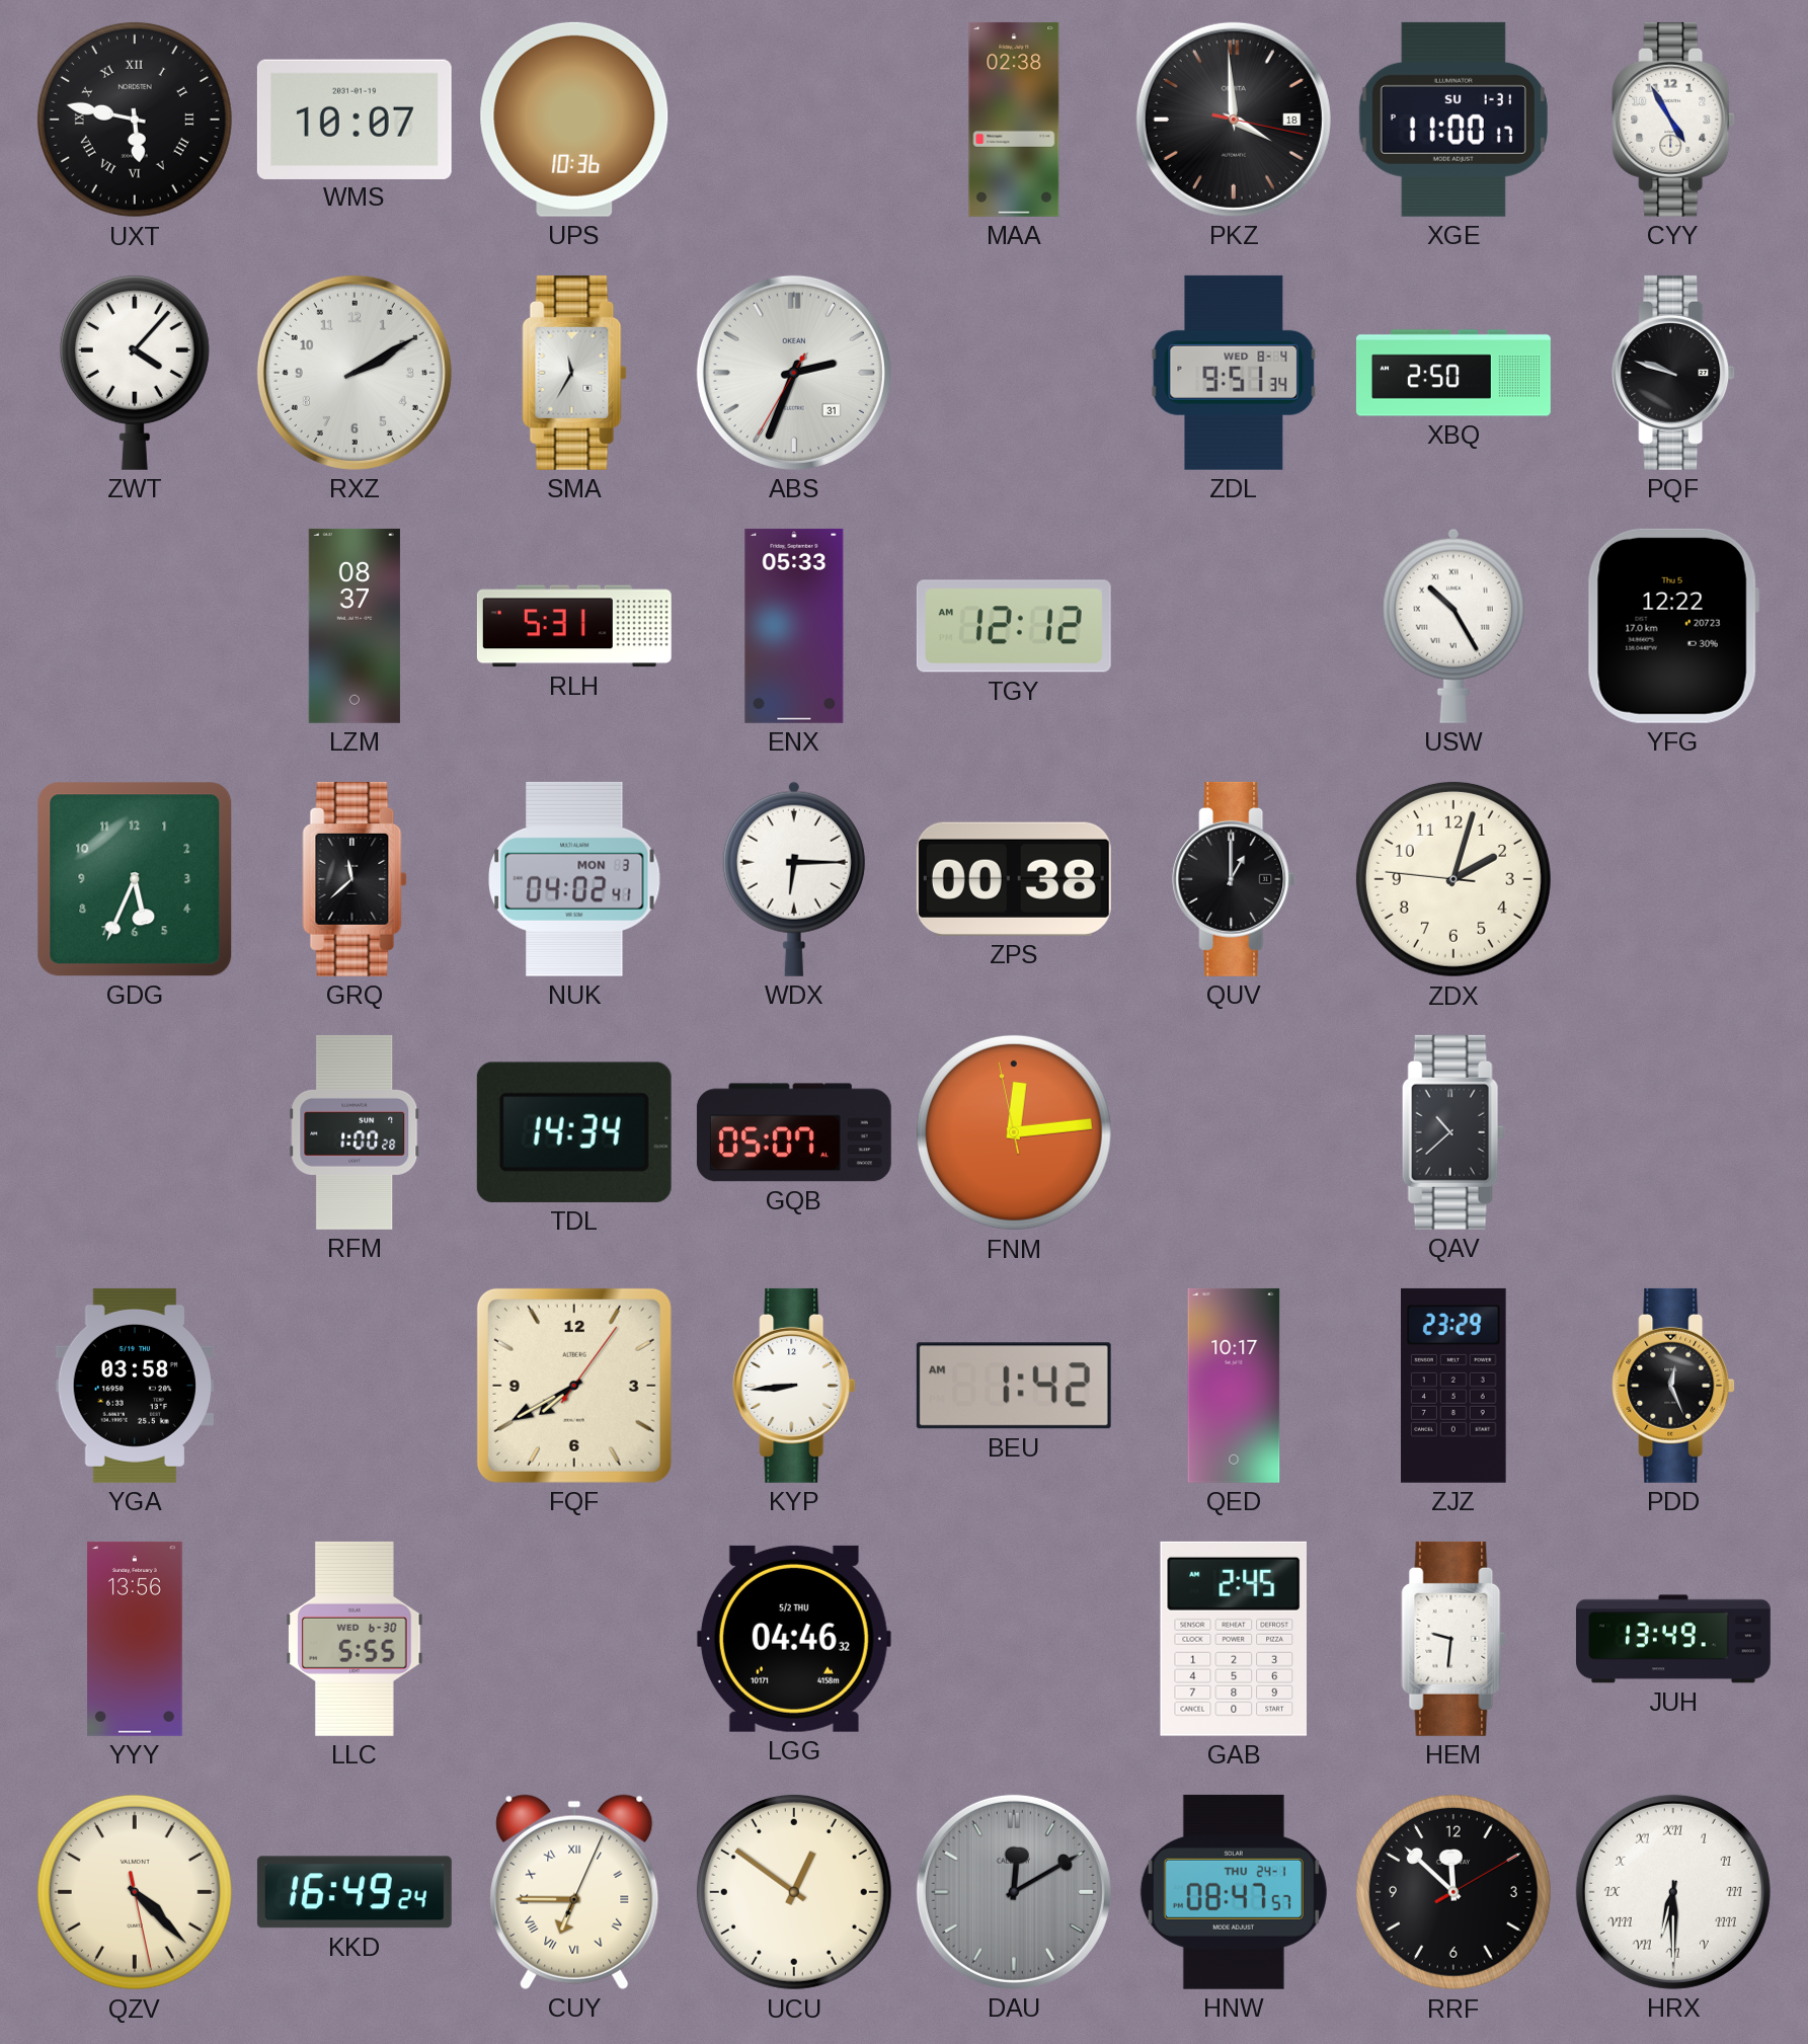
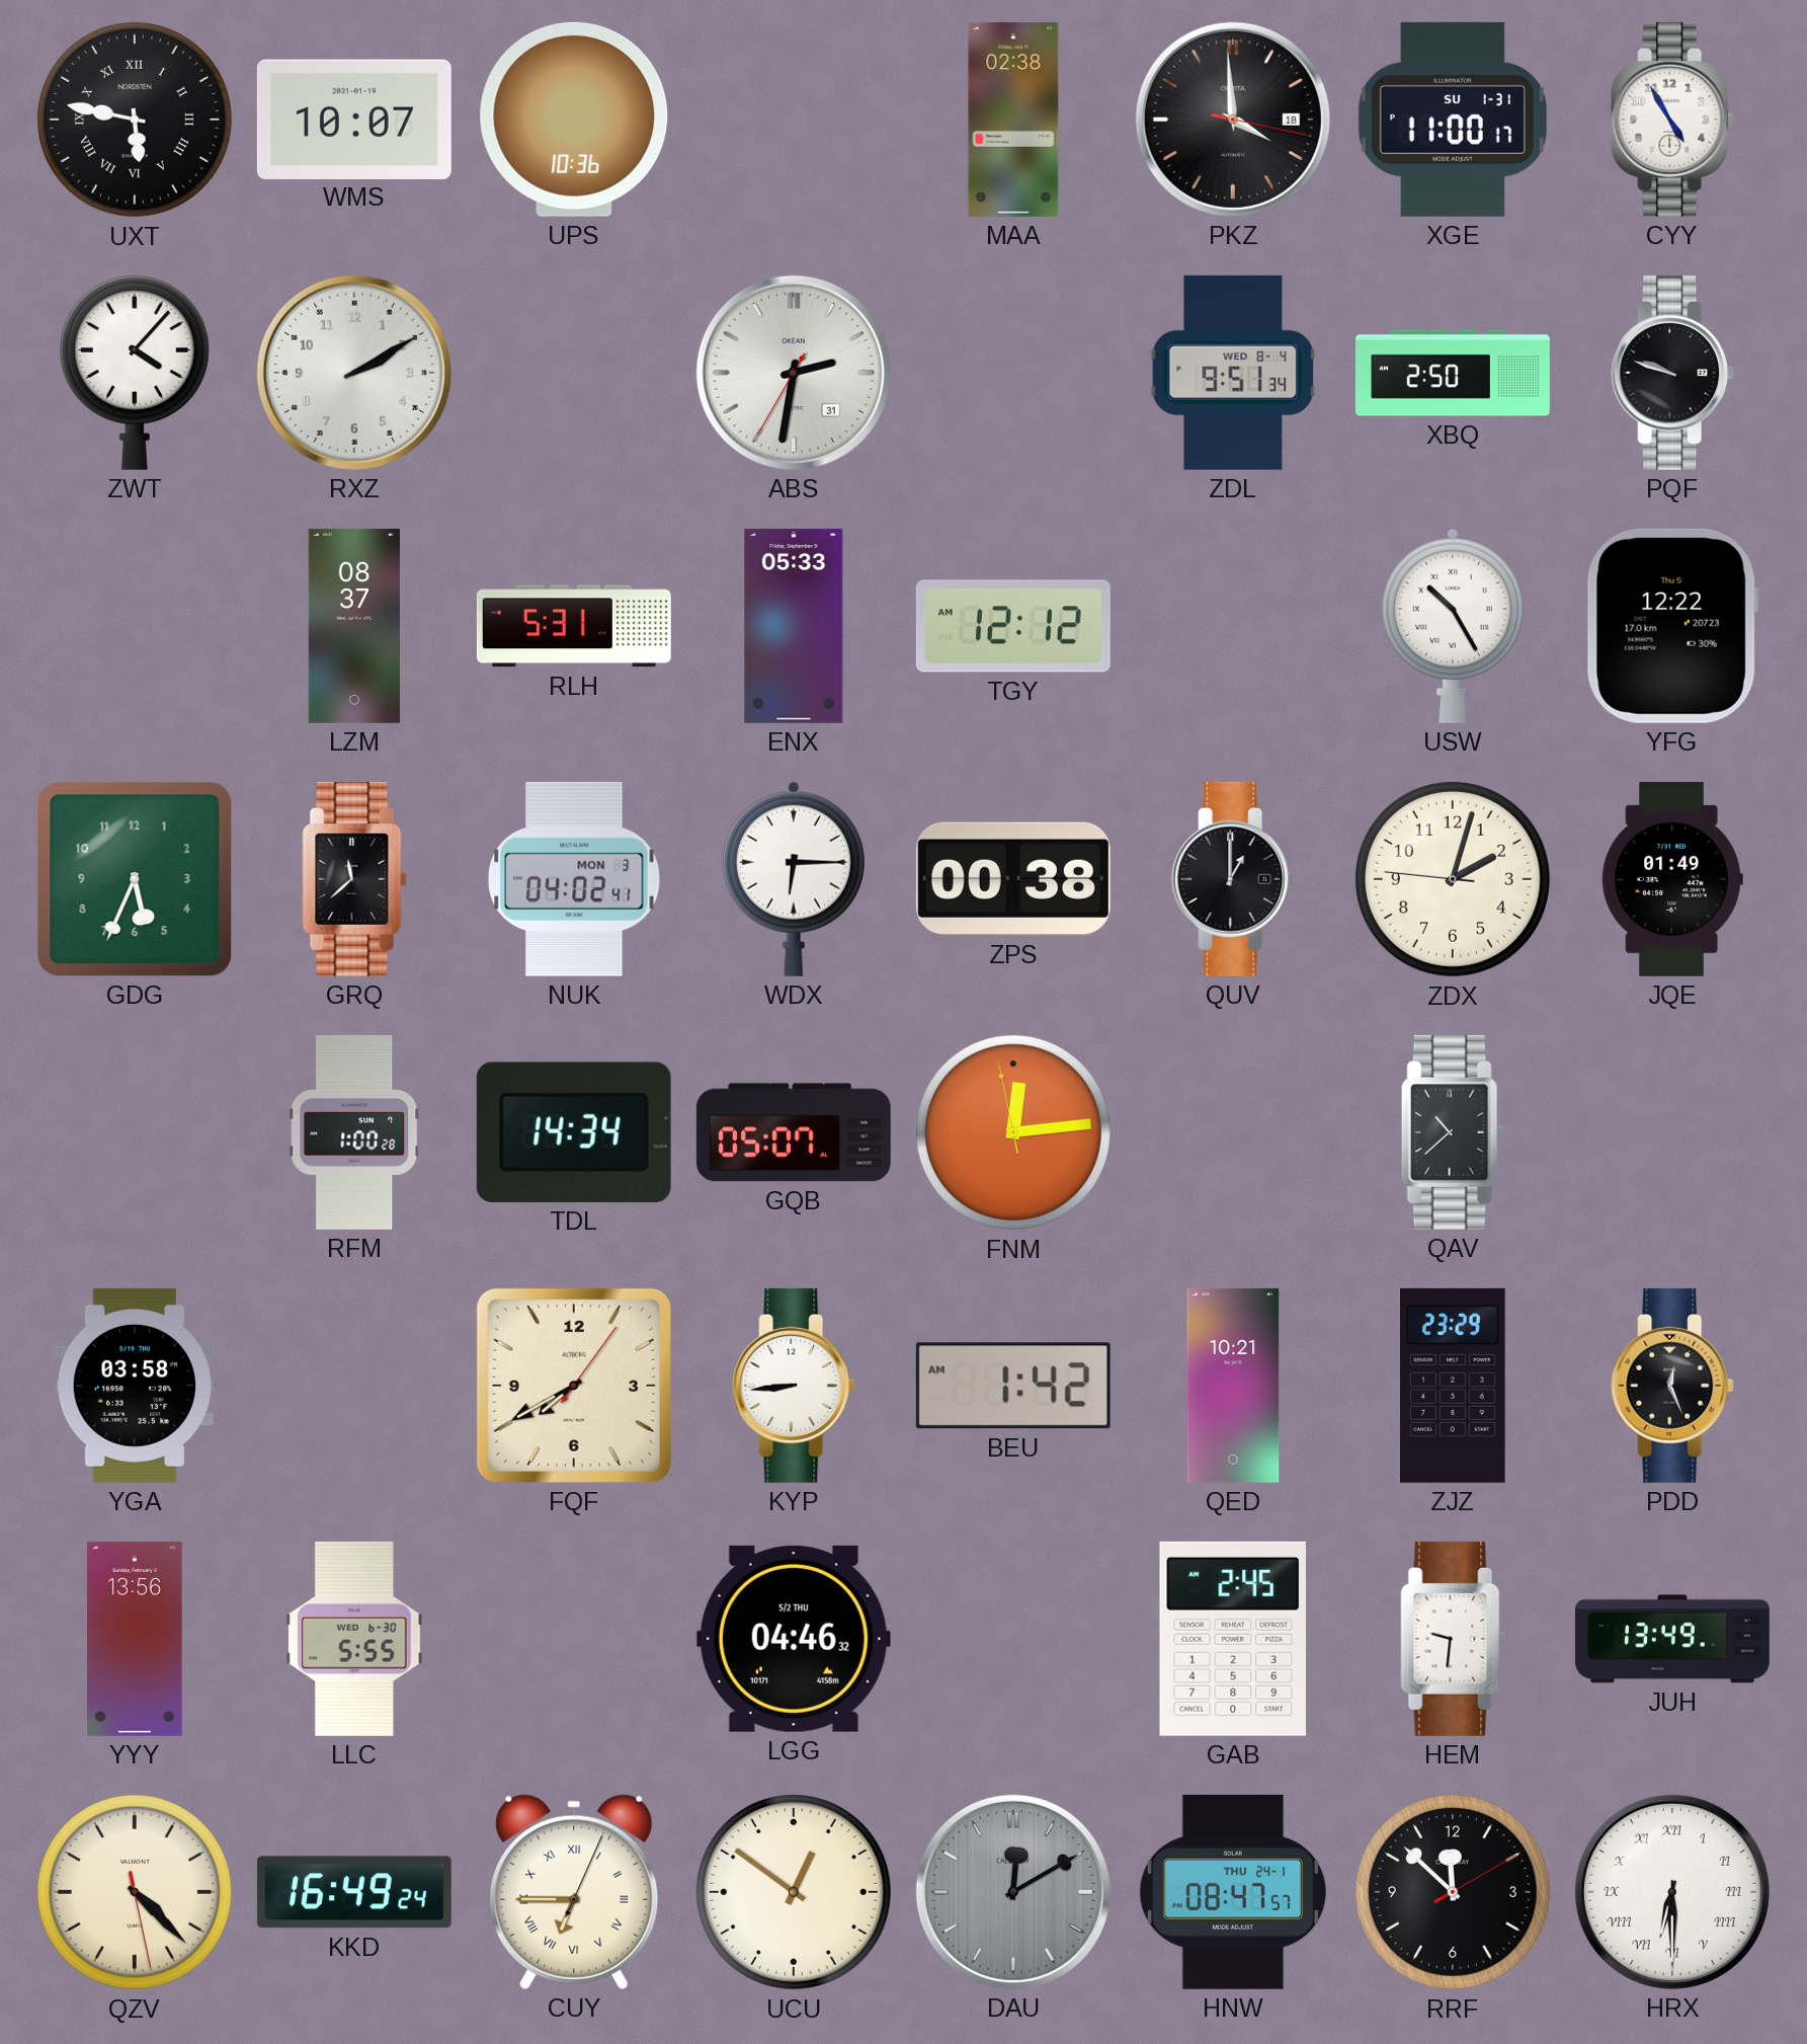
SMA: 11:35 -> none (574, 373)
ABS: 2:33 -> 2:31 (794, 373)
JQE: none -> 01:49 (1672, 879)
QED: 10:17 -> 10:21 (1233, 1386)
